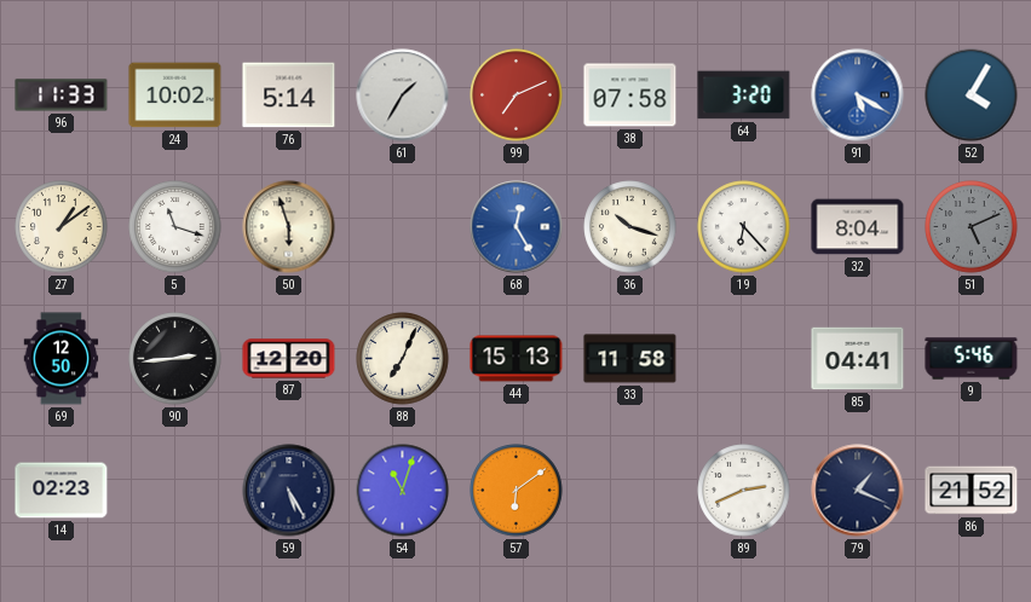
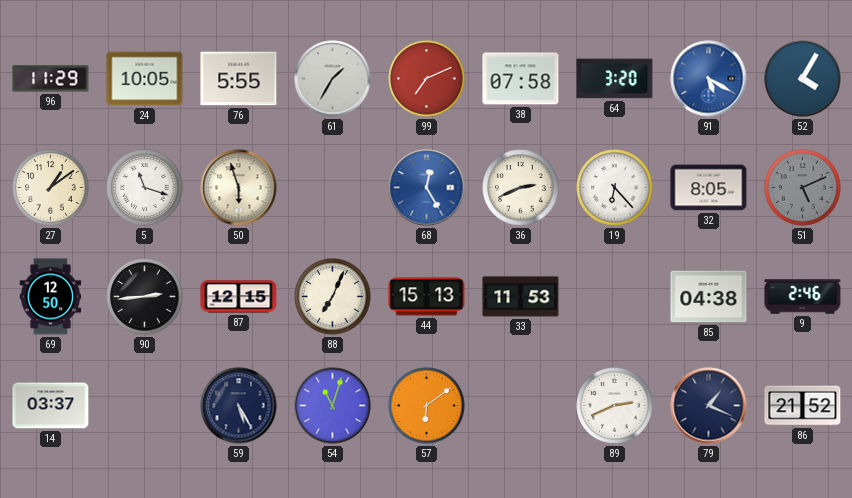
96: 11:33 -> 11:29 (51, 79)
24: 10:02 -> 10:05 (145, 79)
76: 5:14 -> 5:55 (239, 79)
36: 10:18 -> 2:41 (521, 188)
32: 8:04 -> 8:05 (709, 188)
87: 12:20 -> 12:15 (239, 297)
33: 11:58 -> 11:53 (521, 297)
85: 04:41 -> 04:38 (709, 297)
9: 5:46 -> 2:46 (803, 297)
14: 02:23 -> 03:37 (51, 406)
